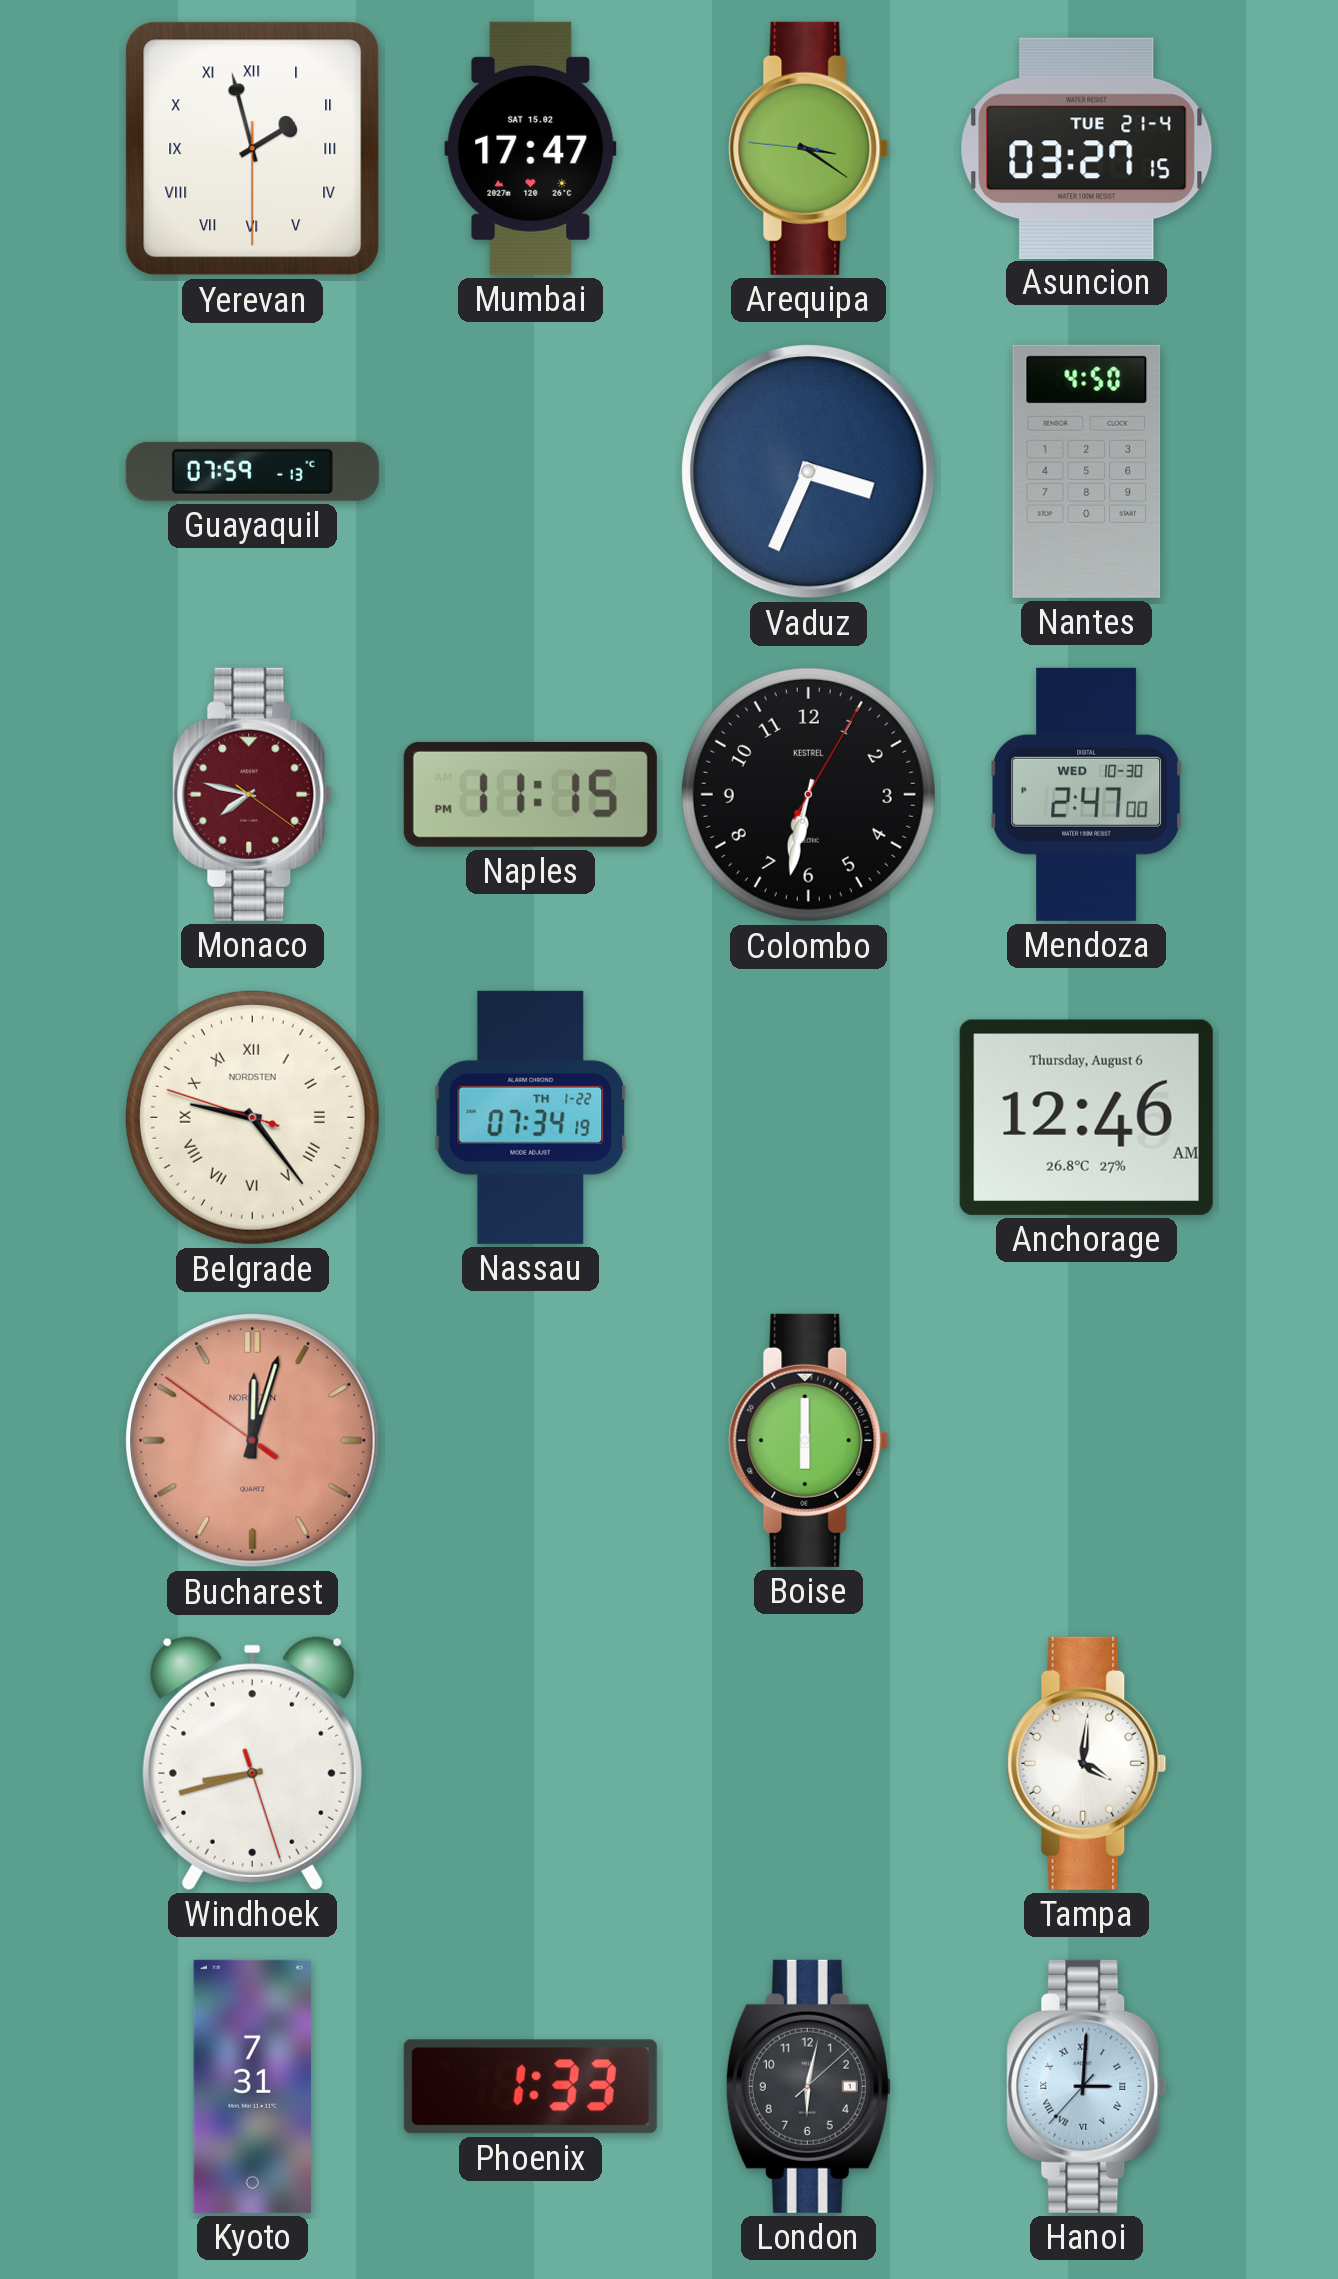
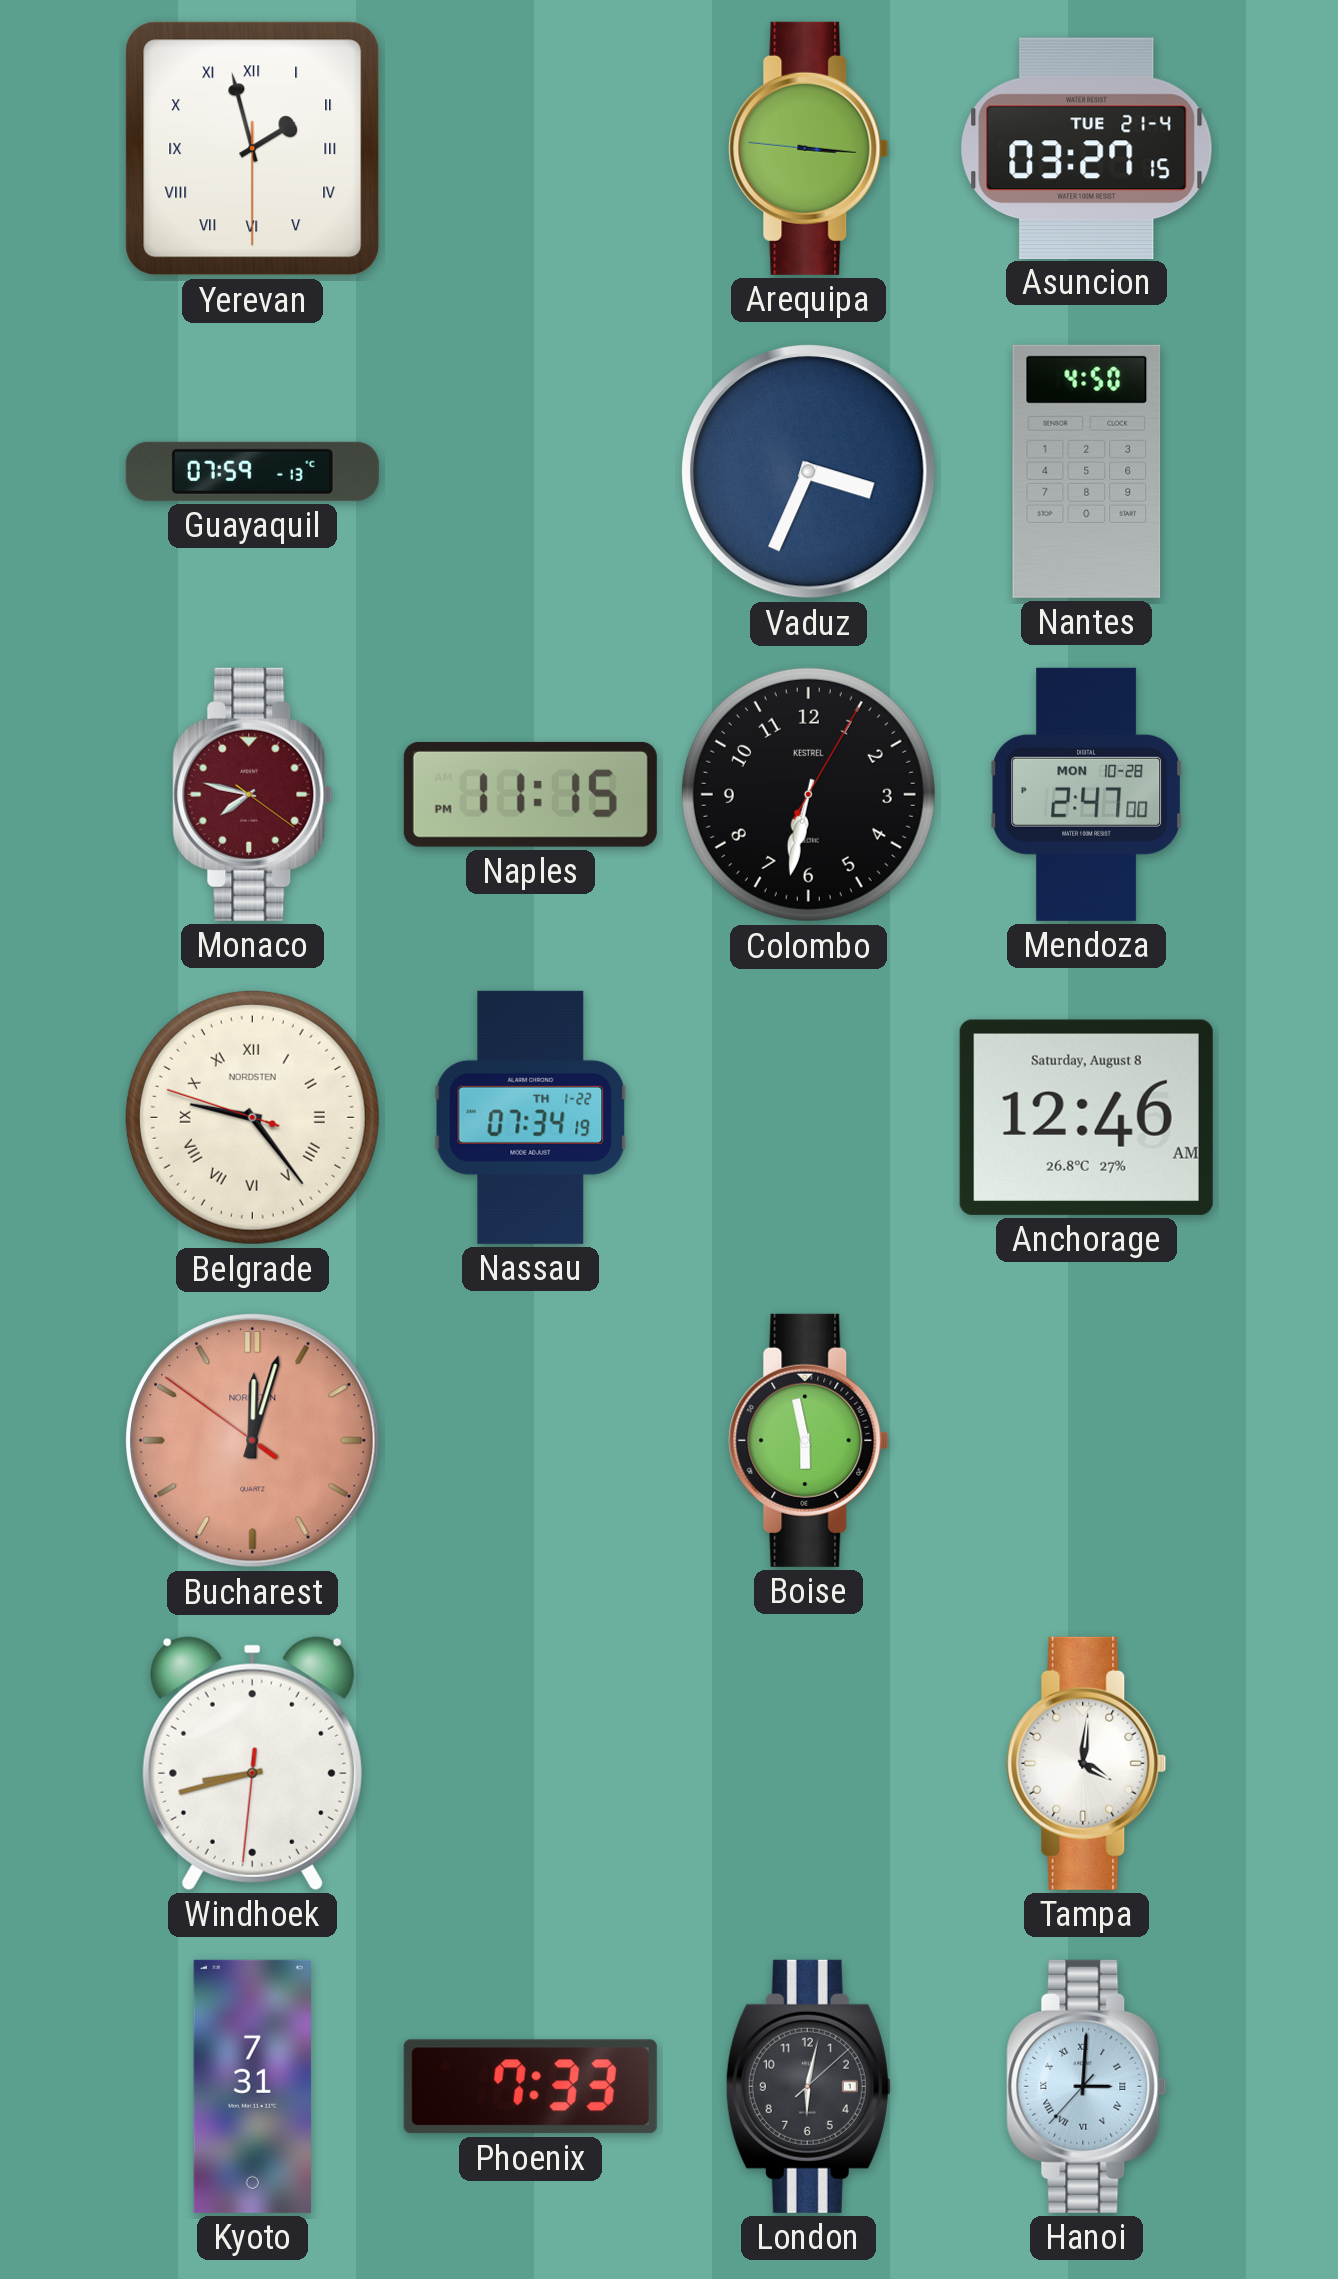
Mumbai: 17:47 -> none (531, 148)
Arequipa: 3:20 -> 3:15 (809, 148)
Mendoza date: WED 10-30 -> MON 10-28 (1087, 794)
Anchorage date: Thursday, August 6 -> Saturday, August 8 (1086, 1117)
Boise: 6:00 -> 5:58 (809, 1440)
Windhoek: 8:42:27 -> 8:42:31 (252, 1763)
Phoenix: 1:33 -> 7:33 (530, 2087)
